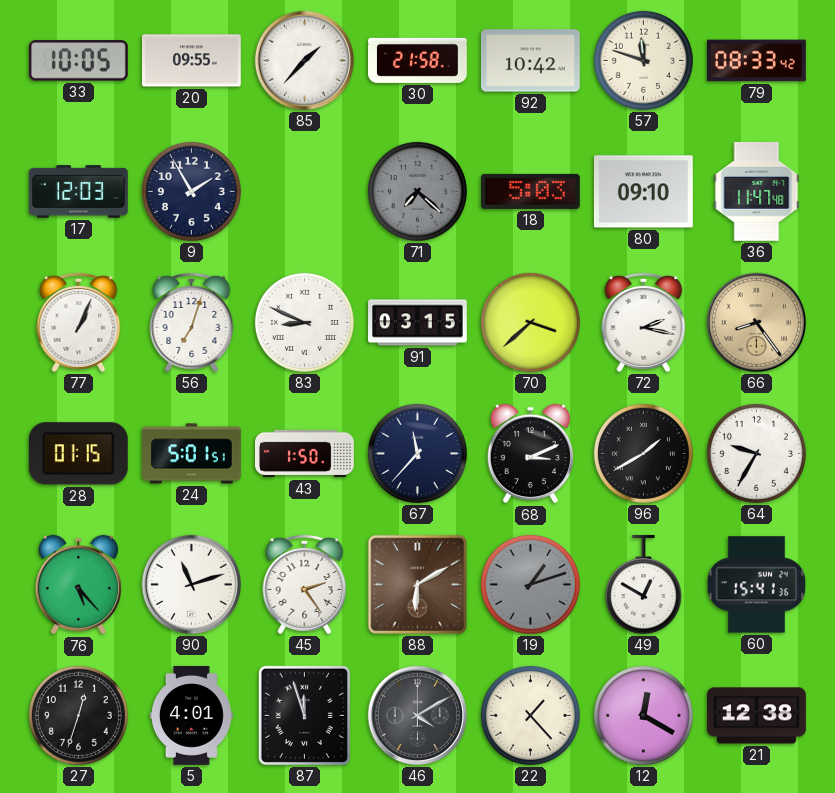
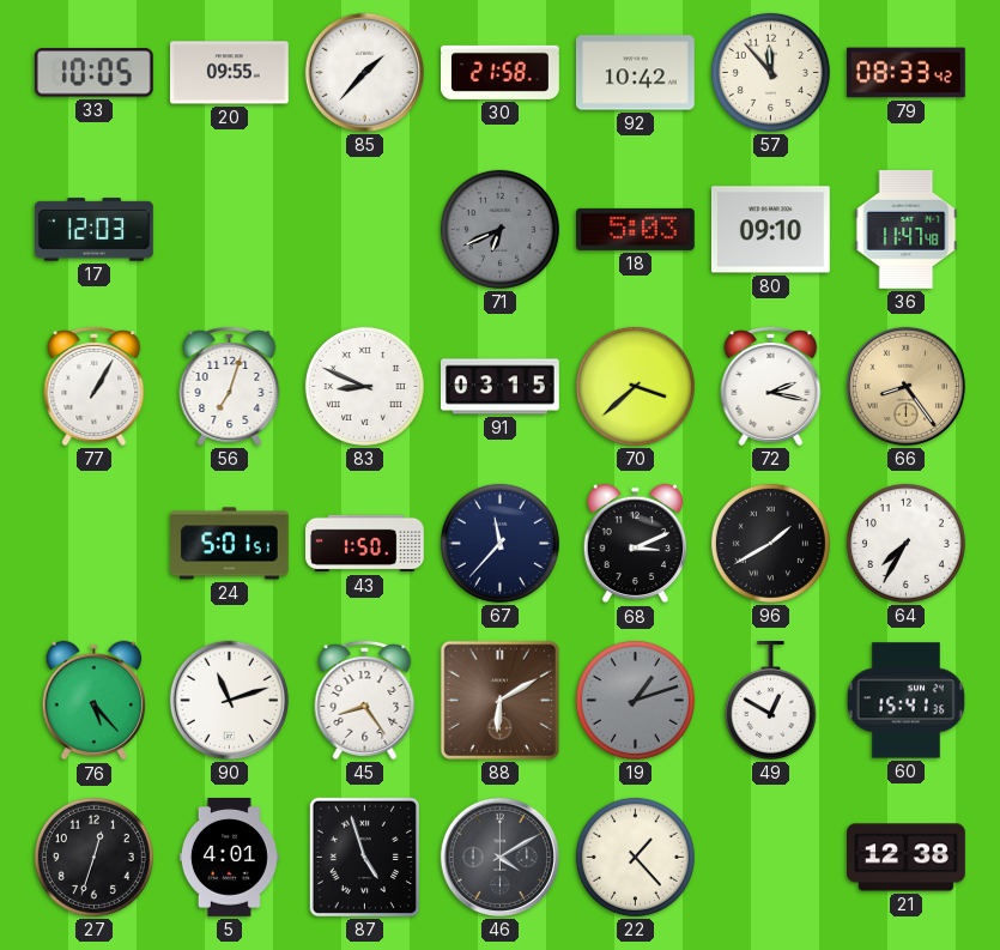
57: 11:48 -> 11:53 (770, 72)
9: 1:55 -> none (191, 191)
71: 7:22 -> 6:41 (499, 229)
77: 1:04 -> 1:05 (95, 386)
28: 01:15 -> none (78, 454)
64: 9:35 -> 7:35 (905, 543)
45: 2:24 -> 8:24 (365, 700)
87: 11:57 -> 4:57 (364, 857)
12: 12:20 -> none (643, 715)
